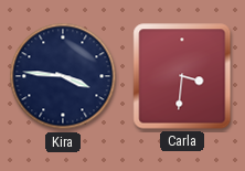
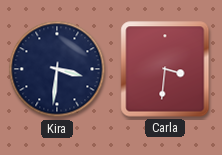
Kira: 3:46 -> 3:31 (57, 69)
